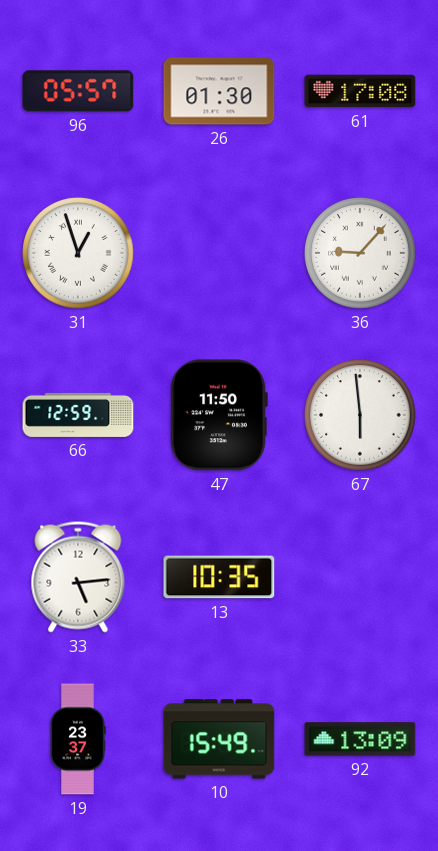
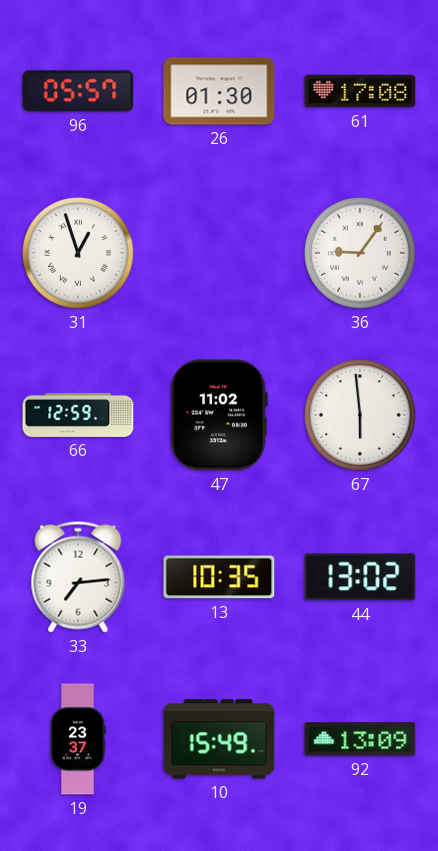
36: 9:07 -> 9:06 (360, 253)
47: 11:50 -> 11:02 (219, 415)
33: 5:14 -> 7:14 (78, 577)
44: none -> 13:02 (360, 577)
